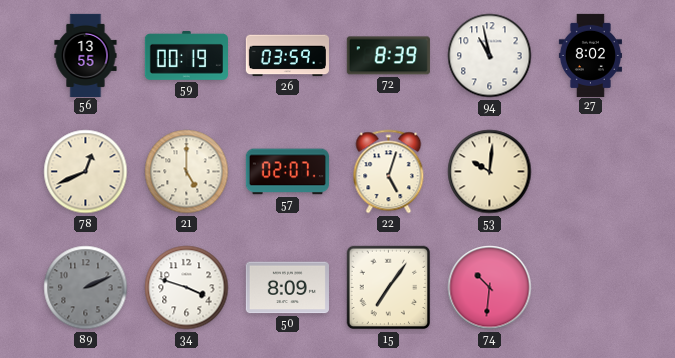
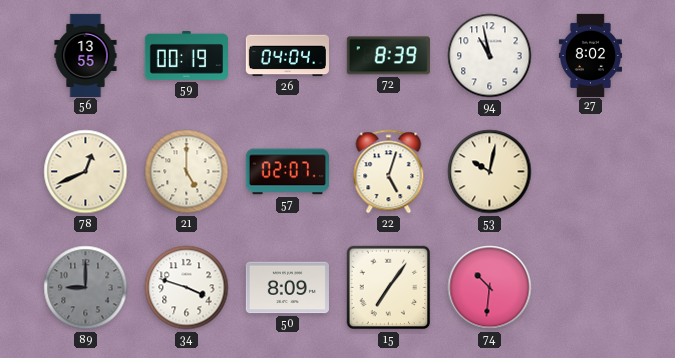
26: 03:59 -> 04:04 (287, 56)
53: 10:01 -> 10:02 (490, 172)
89: 2:11 -> 9:00 (86, 288)
